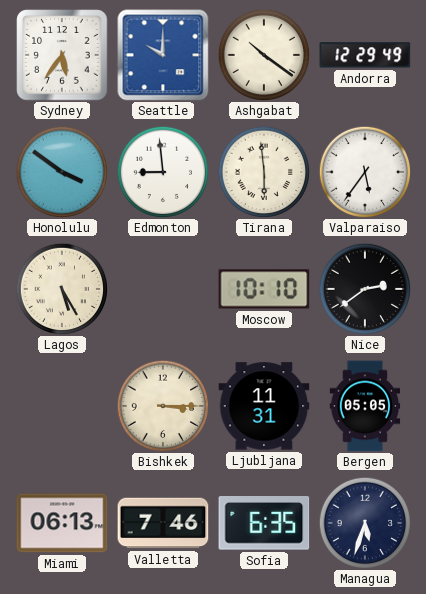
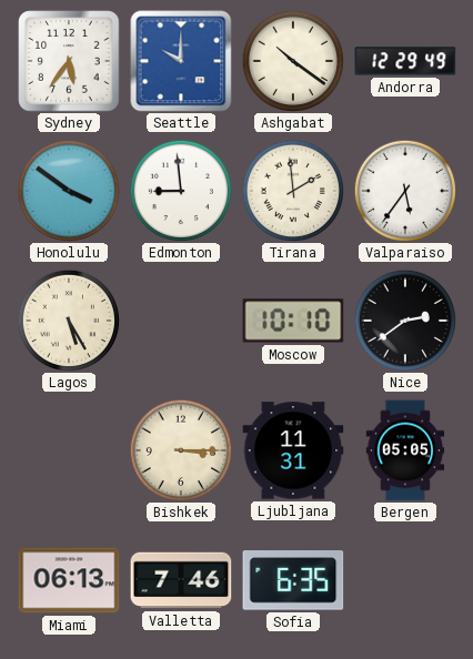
Tirana: 5:59 -> 1:59 (292, 190)
Managua: 5:33 -> none (364, 522)
